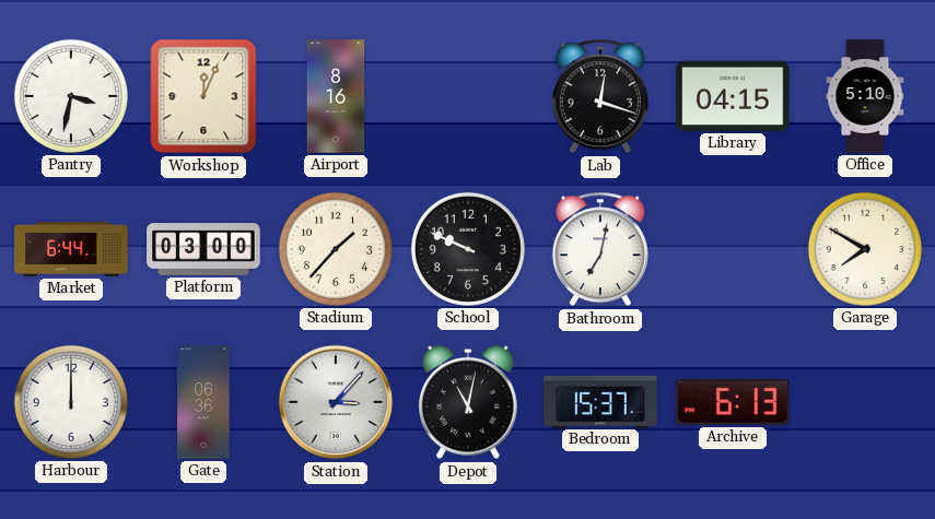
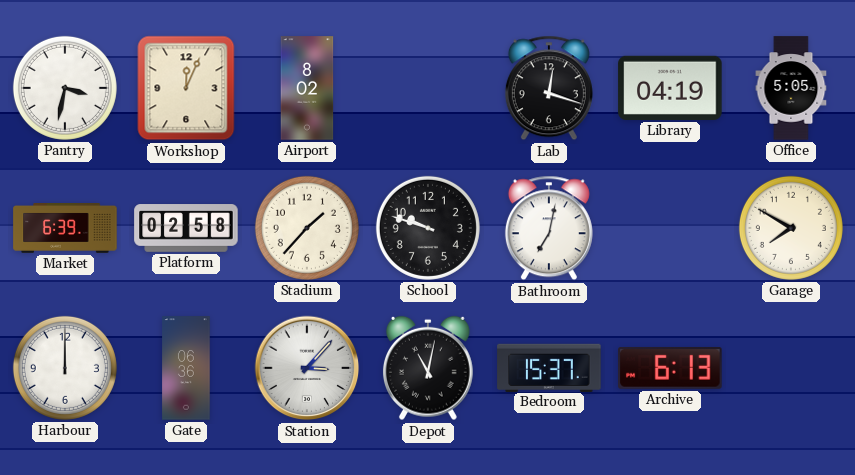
Airport: 8:16 -> 8:02 (307, 88)
Library: 04:15 -> 04:19 (670, 88)
Office: 5:10 -> 5:05 (791, 88)
Market: 6:44 -> 6:39 (65, 229)
Platform: 03:00 -> 02:58 (186, 228)
School: 9:49 -> 9:48 (428, 228)
